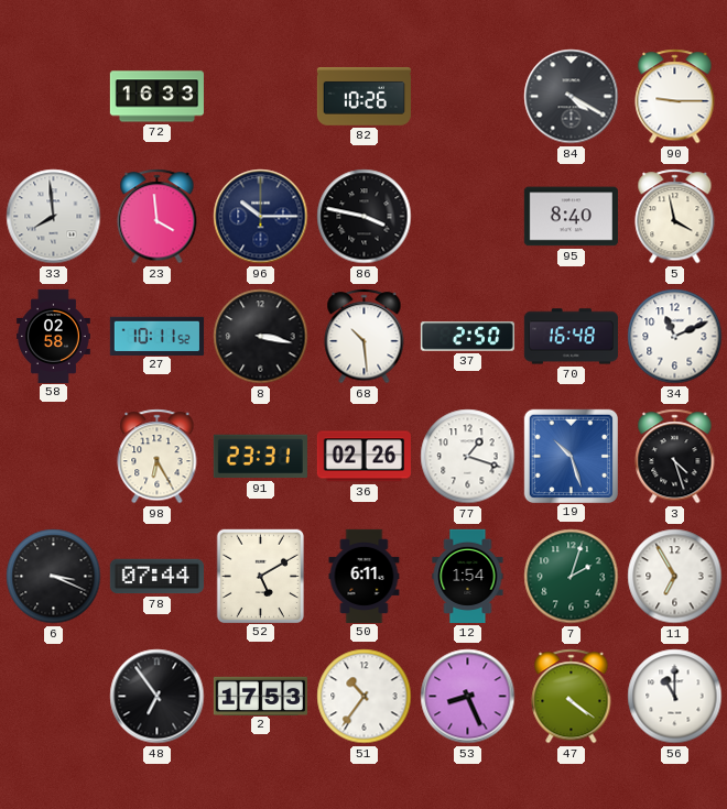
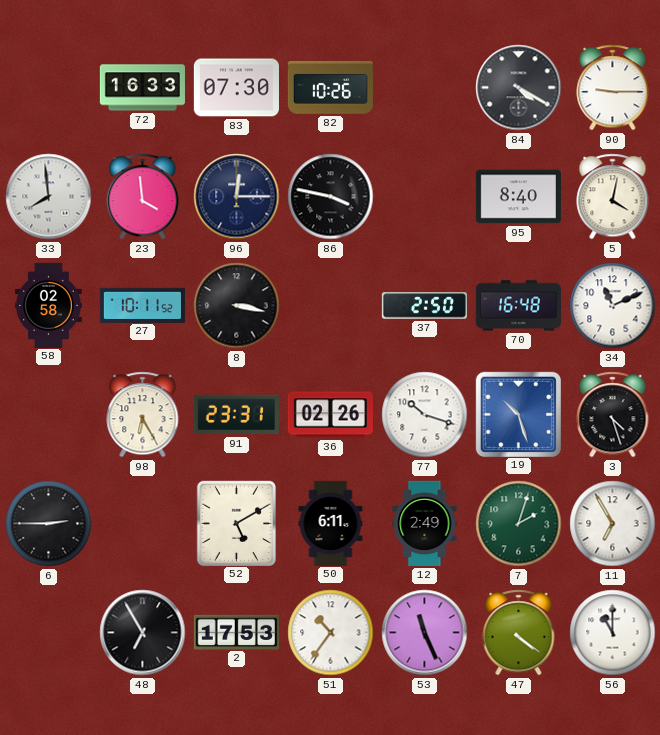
83: none -> 07:30 (236, 88)
96: 10:15 -> 12:15 (237, 197)
5: 3:58 -> 4:02 (613, 197)
68: 10:29 -> none (365, 337)
77: 1:18 -> 10:18 (425, 415)
6: 3:19 -> 2:45 (49, 524)
78: 07:44 -> none (156, 577)
12: 1:54 -> 2:49 (425, 523)
48: 6:54 -> 6:55 (143, 633)
53: 8:26 -> 11:26 (425, 633)
